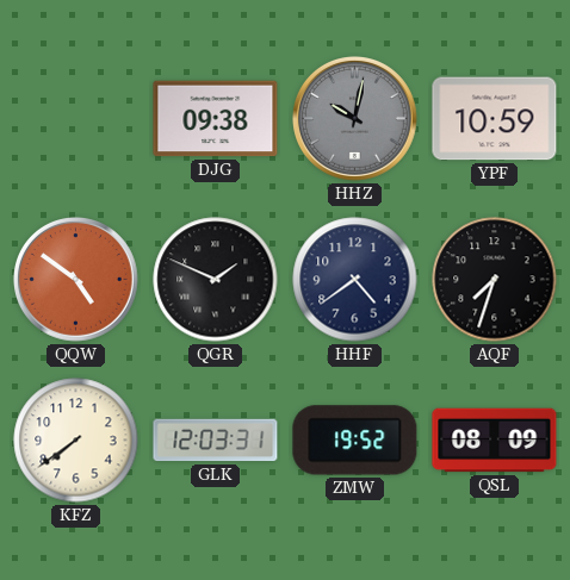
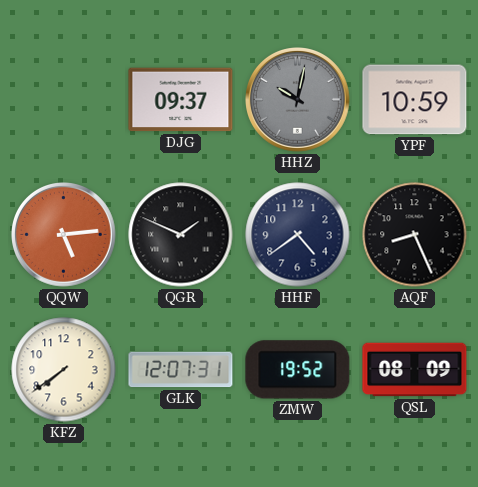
DJG: 09:38 -> 09:37 (181, 100)
QQW: 4:51 -> 5:14 (64, 235)
AQF: 7:33 -> 8:26 (415, 235)
GLK: 12:03 -> 12:07 (181, 370)
